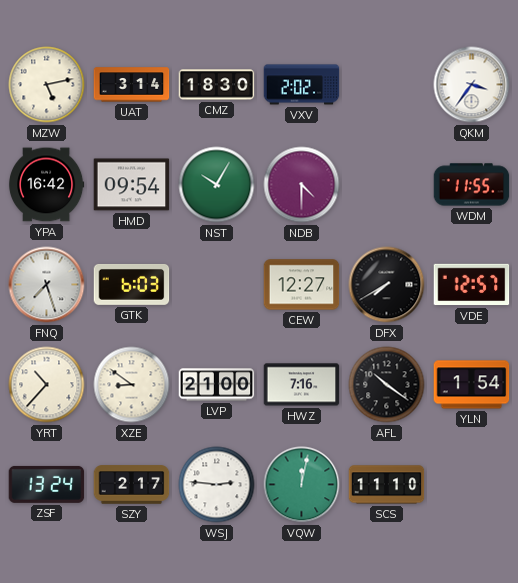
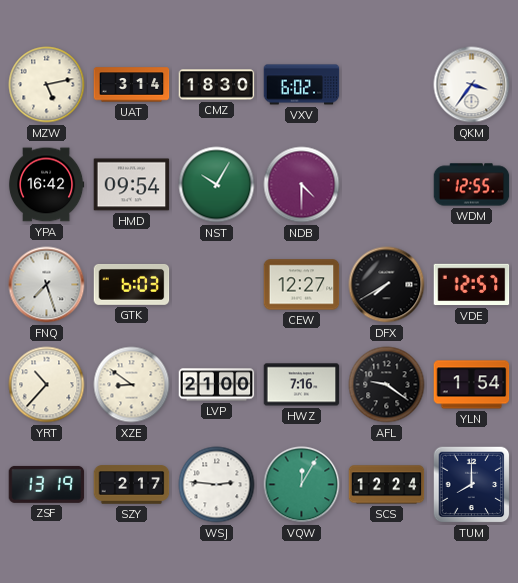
VXV: 2:02 -> 6:02 (302, 85)
WDM: 11:55 -> 12:55 (472, 185)
AFL: 10:21 -> 9:21 (387, 385)
ZSF: 13:24 -> 13:19 (47, 484)
VQW: 12:02 -> 12:05 (302, 485)
SCS: 11:10 -> 12:24 (387, 485)
TUM: none -> 8:00 (472, 485)
